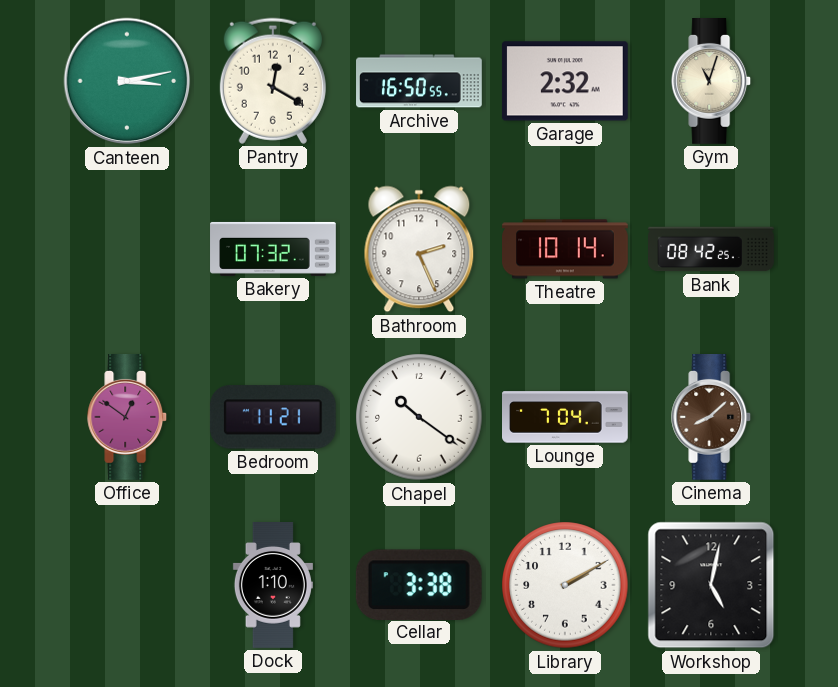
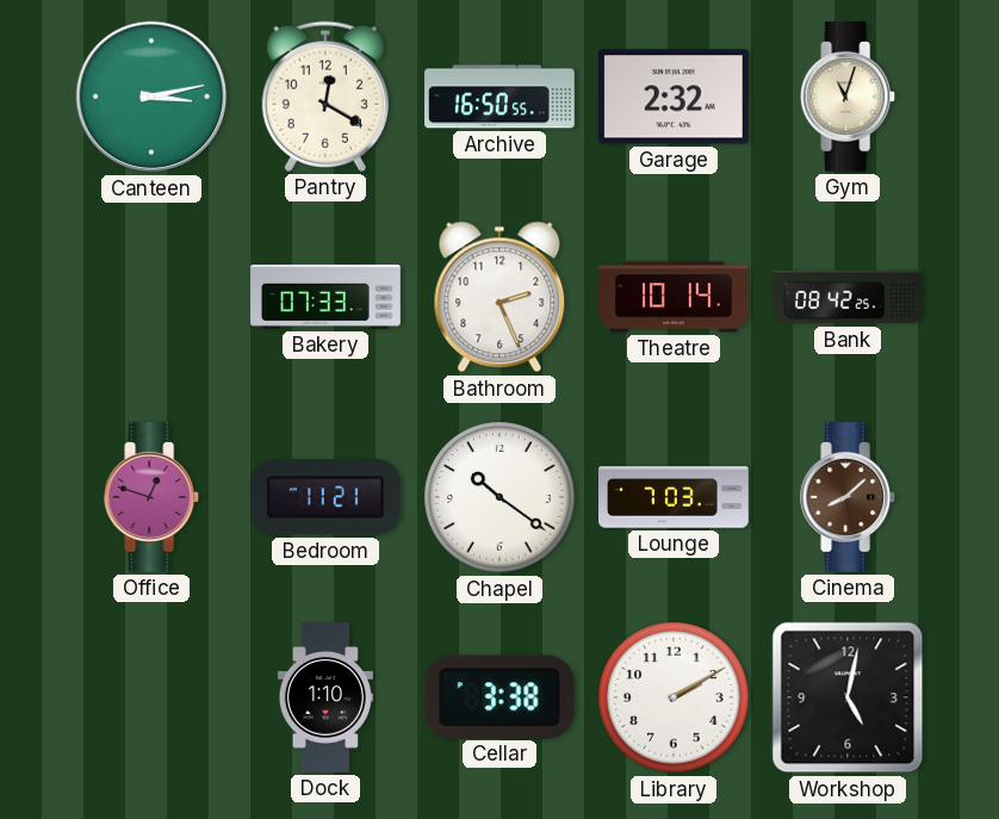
Bakery: 07:32 -> 07:33 (325, 297)
Office: 12:51 -> 12:48 (153, 498)
Lounge: 7:04 -> 7:03 (675, 497)
